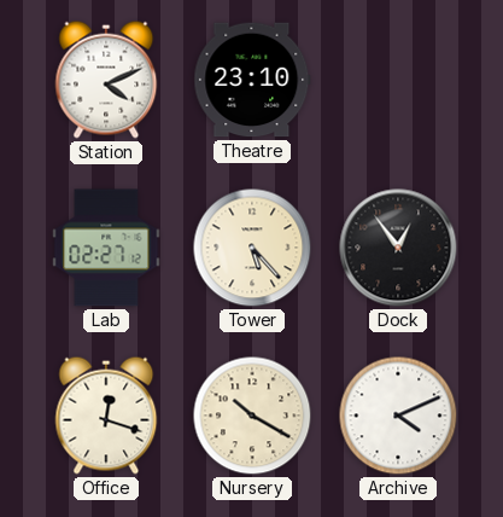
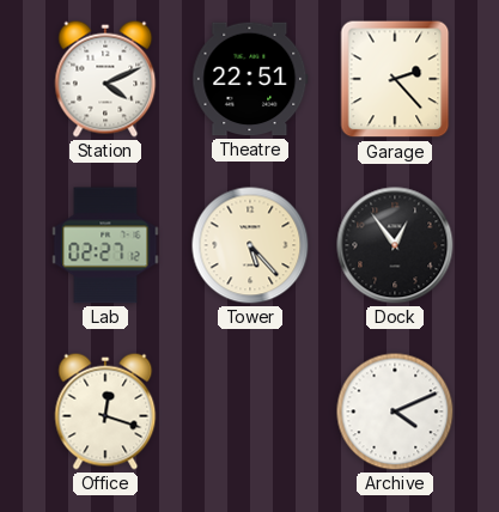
Theatre: 23:10 -> 22:51 (250, 79)
Garage: none -> 2:23 (395, 79)
Nursery: 10:20 -> none (252, 416)
